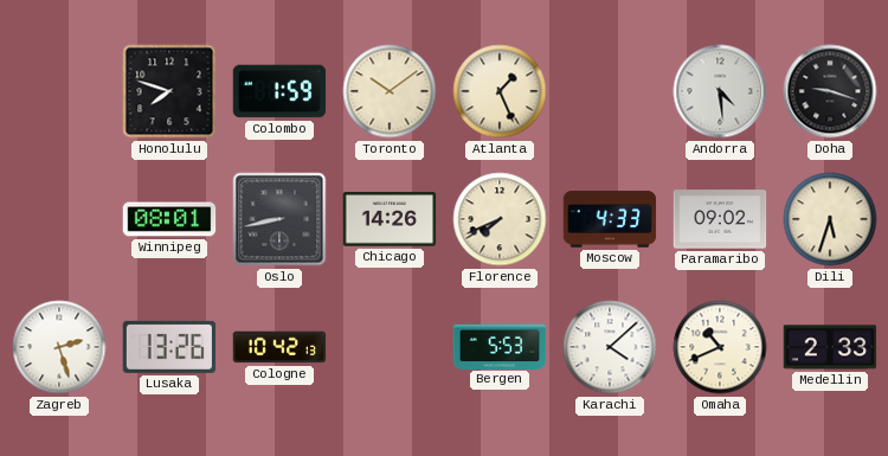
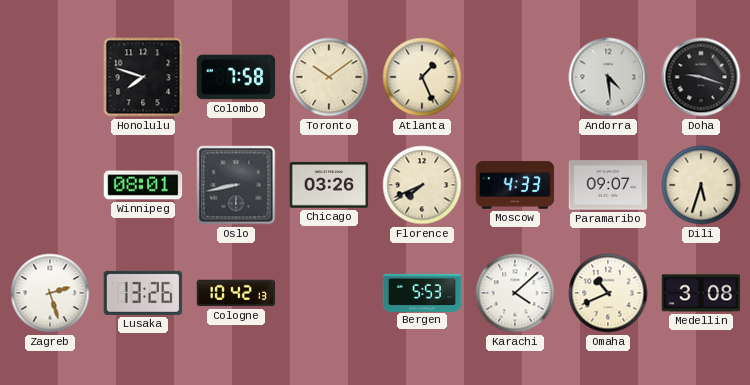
Colombo: 1:59 -> 7:58 (236, 77)
Chicago: 14:26 -> 03:26 (329, 185)
Paramaribo: 09:02 -> 09:07 (608, 185)
Medellin: 2:33 -> 3:08 (701, 293)
